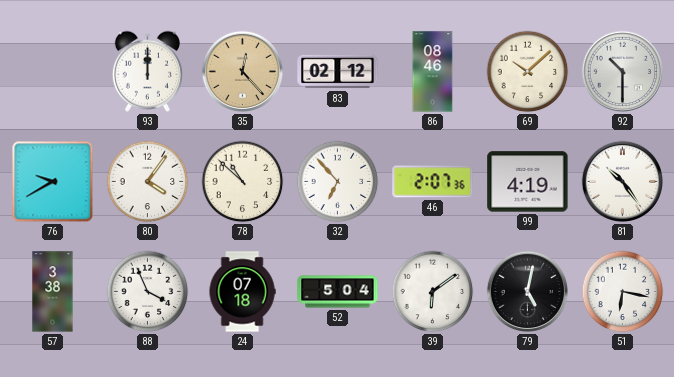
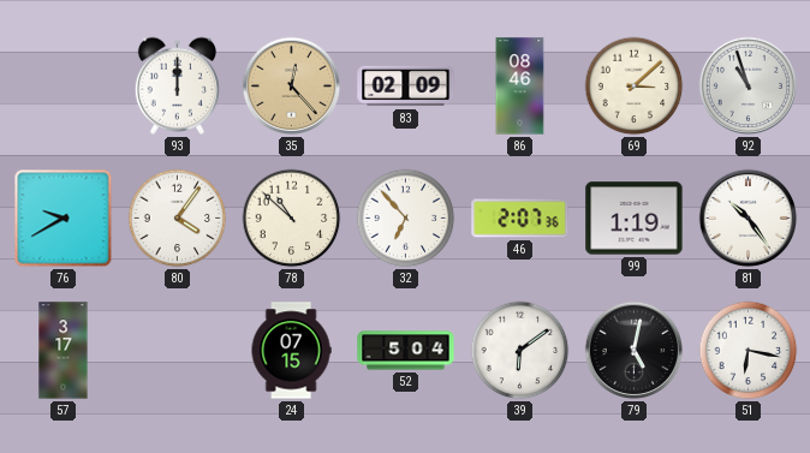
83: 02:12 -> 02:09 (406, 87)
69: 10:08 -> 3:08 (635, 87)
92: 10:30 -> 10:57 (749, 87)
99: 4:19 -> 1:19 (635, 219)
57: 3:38 -> 3:17 (64, 351)
88: 3:56 -> none (148, 292)
24: 07:18 -> 07:15 (291, 351)
